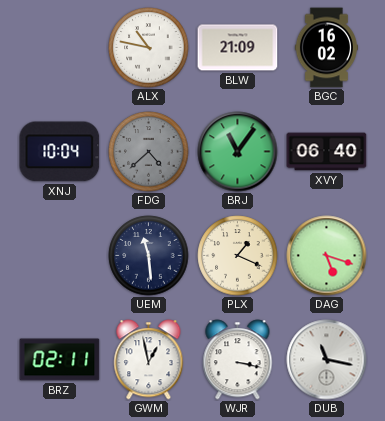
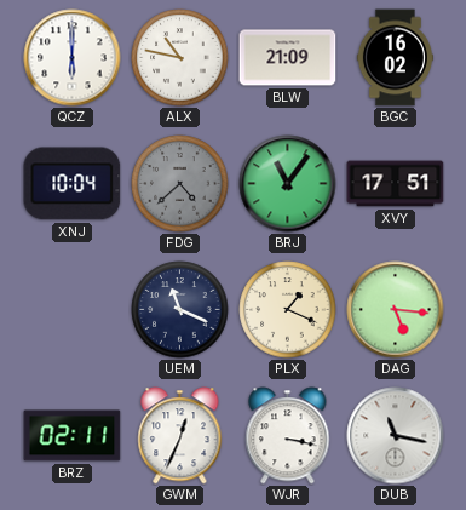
QCZ: none -> 6:00 (73, 58)
XVY: 06:40 -> 17:51 (396, 184)
UEM: 11:29 -> 11:19 (180, 310)
DAG: 5:18 -> 5:16 (396, 310)
GWM: 12:58 -> 12:34 (180, 436)
